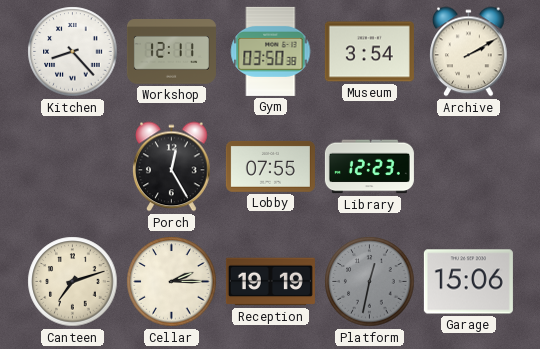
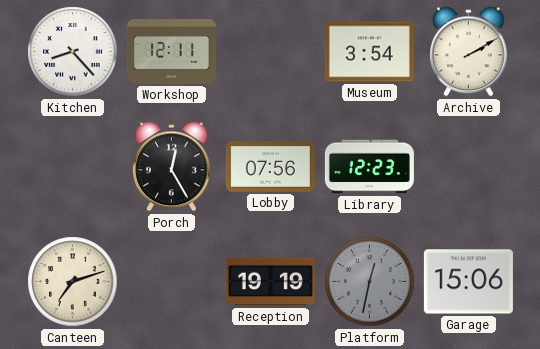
Gym: 03:50 -> none (271, 51)
Lobby: 07:55 -> 07:56 (270, 166)
Cellar: 2:15 -> none (172, 282)
